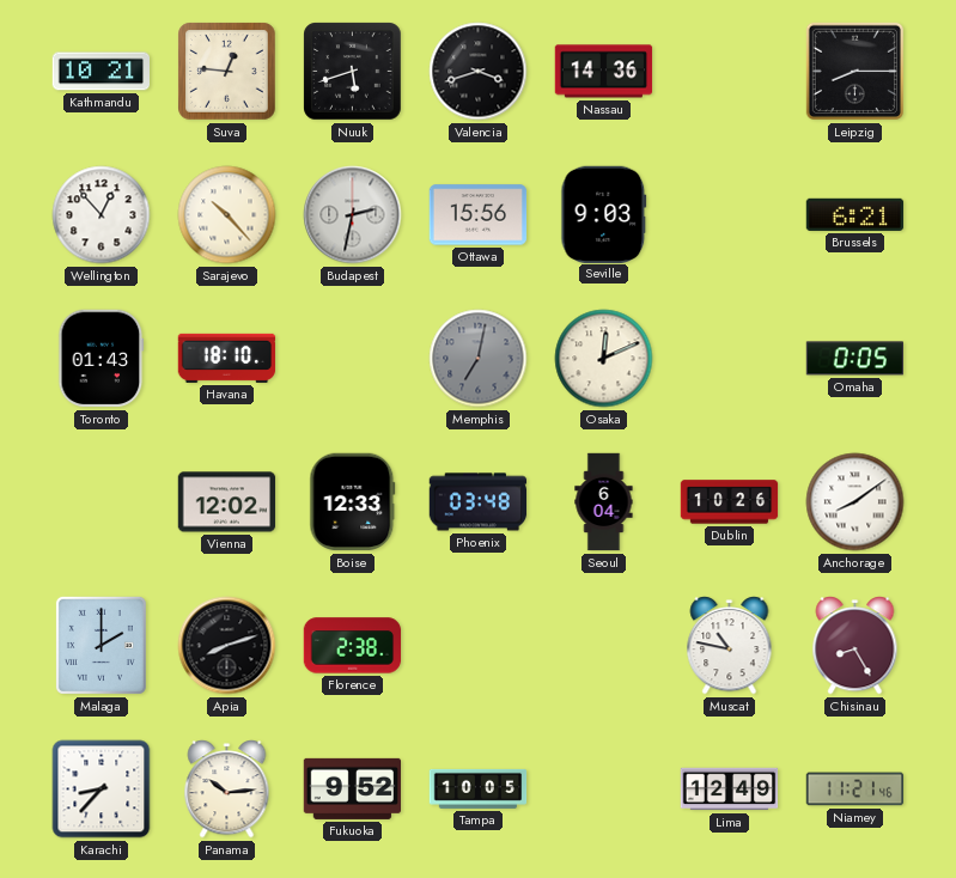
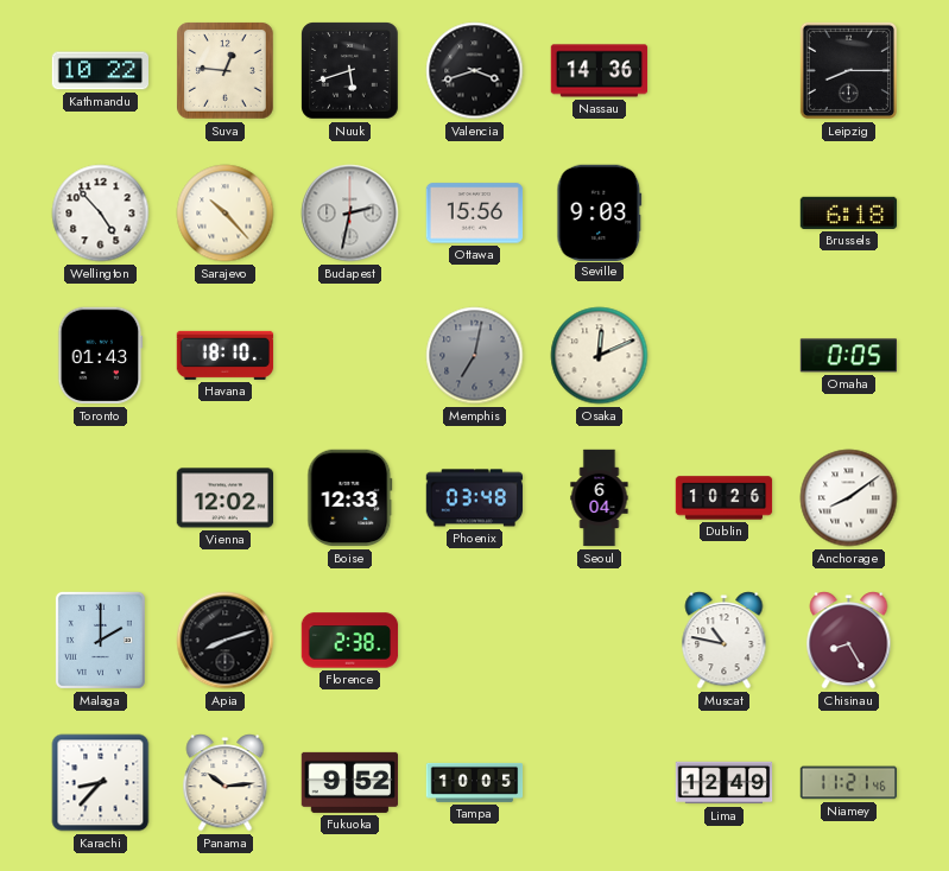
Kathmandu: 10:21 -> 10:22 (101, 71)
Wellington: 12:53 -> 4:53 (101, 214)
Brussels: 6:21 -> 6:18 (849, 212)
